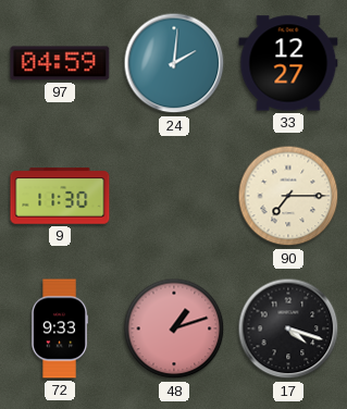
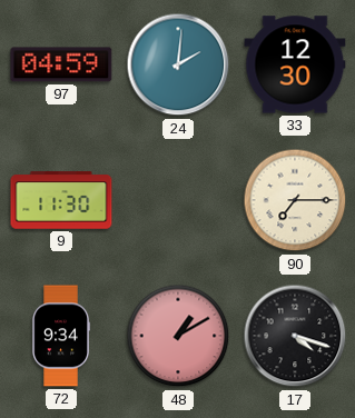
33: 12:27 -> 12:30 (295, 64)
72: 9:33 -> 9:34 (61, 336)
48: 1:12 -> 1:10 (178, 336)
